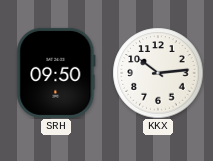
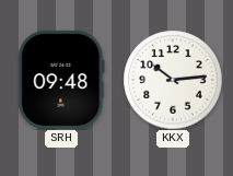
SRH: 09:50 -> 09:48 (61, 80)
